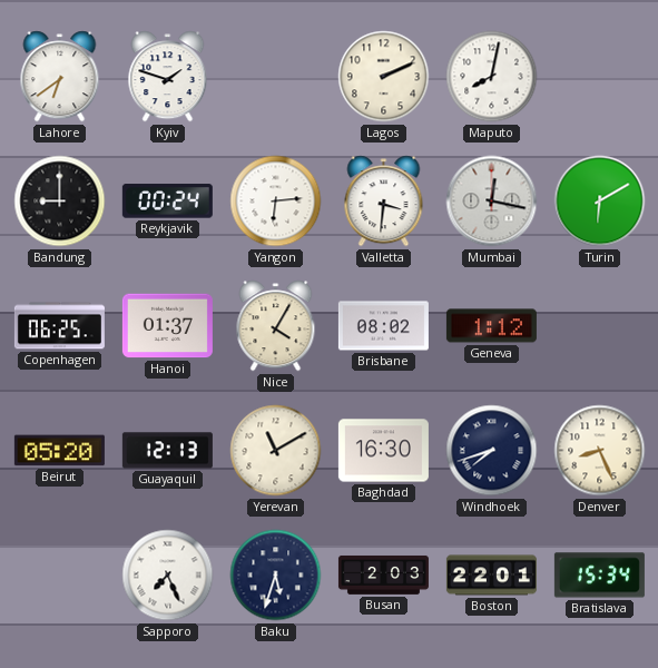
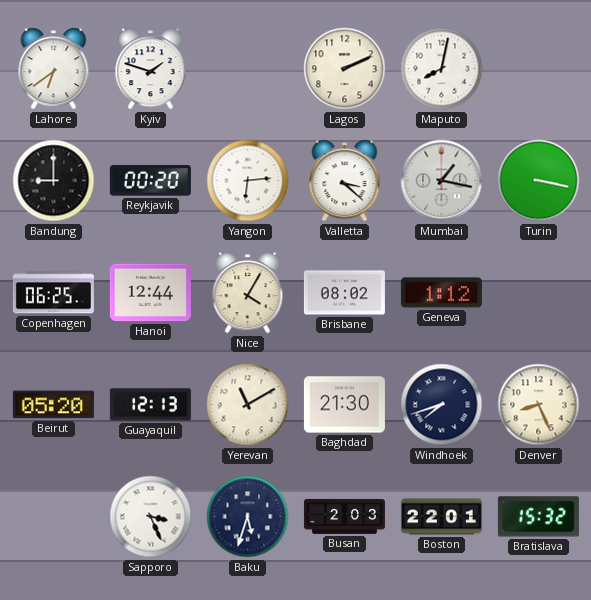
Reykjavik: 00:24 -> 00:20 (150, 181)
Valletta: 3:31 -> 3:22 (345, 181)
Mumbai: 12:17 -> 1:17 (442, 181)
Turin: 6:10 -> 3:17 (539, 181)
Hanoi: 01:37 -> 12:44 (150, 293)
Baghdad: 16:30 -> 21:30 (344, 405)
Sapporo: 7:26 -> 3:26 (151, 517)
Bratislava: 15:34 -> 15:32 (538, 517)
